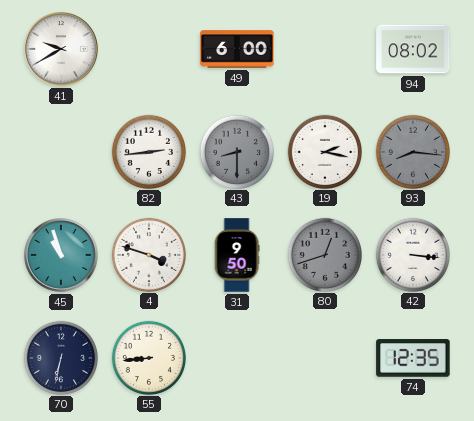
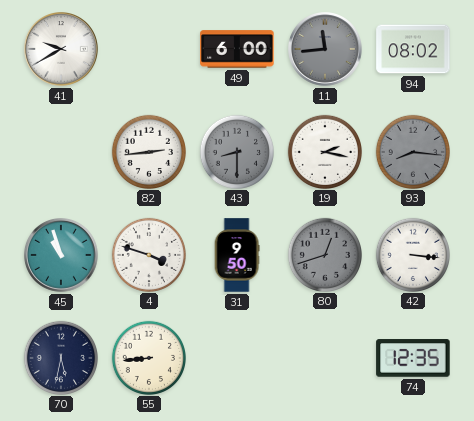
11: none -> 11:44 (326, 50)
70: 6:32 -> 5:32 (60, 357)
